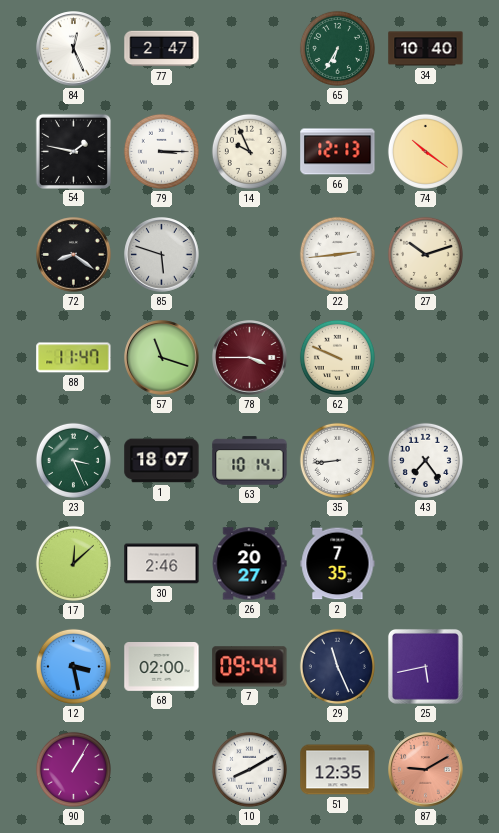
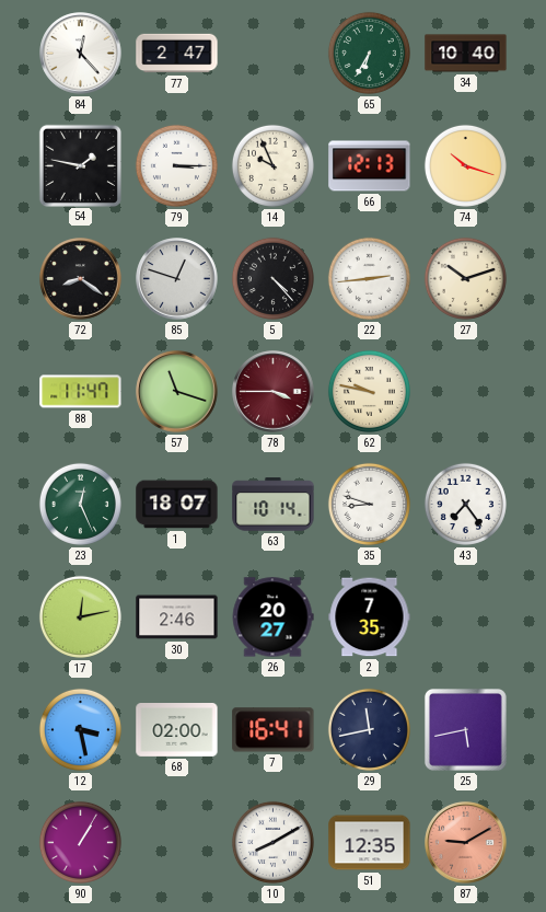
84: 12:26 -> 12:23 (81, 54)
74: 10:21 -> 10:18 (465, 165)
85: 5:48 -> 12:48 (177, 279)
5: none -> 4:23 (272, 278)
62: 9:49 -> 9:47 (369, 391)
23: 3:26 -> 12:26 (80, 504)
35: 8:44 -> 8:48 (369, 504)
17: 12:08 -> 12:13 (80, 616)
7: 09:44 -> 16:41 (274, 730)
29: 11:26 -> 11:43 (369, 729)
